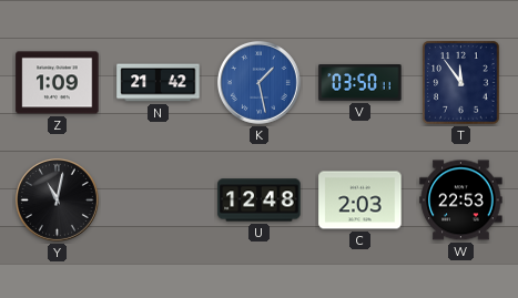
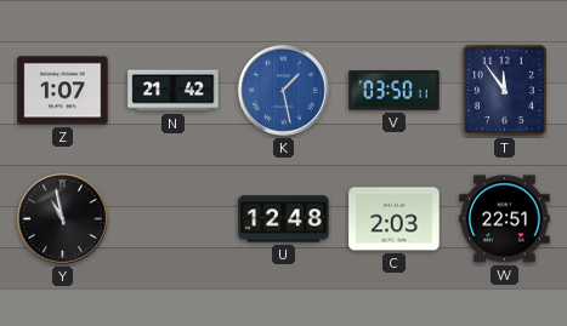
Z: 1:09 -> 1:07 (63, 91)
Y: 11:02 -> 10:58 (62, 218)
W: 22:53 -> 22:51 (505, 219)
